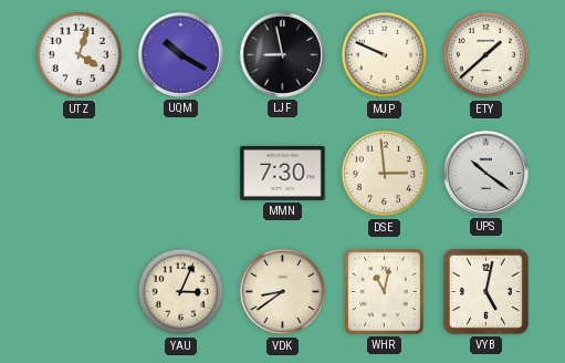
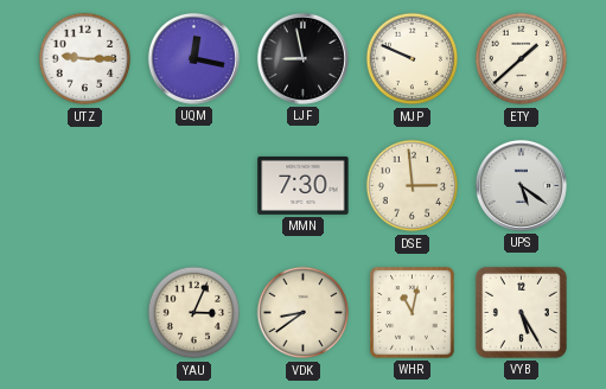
UTZ: 4:03 -> 9:15 (85, 59)
UQM: 10:20 -> 12:17 (193, 58)
UPS: 10:21 -> 5:21 (521, 185)
VYB: 5:02 -> 5:25 (521, 312)
